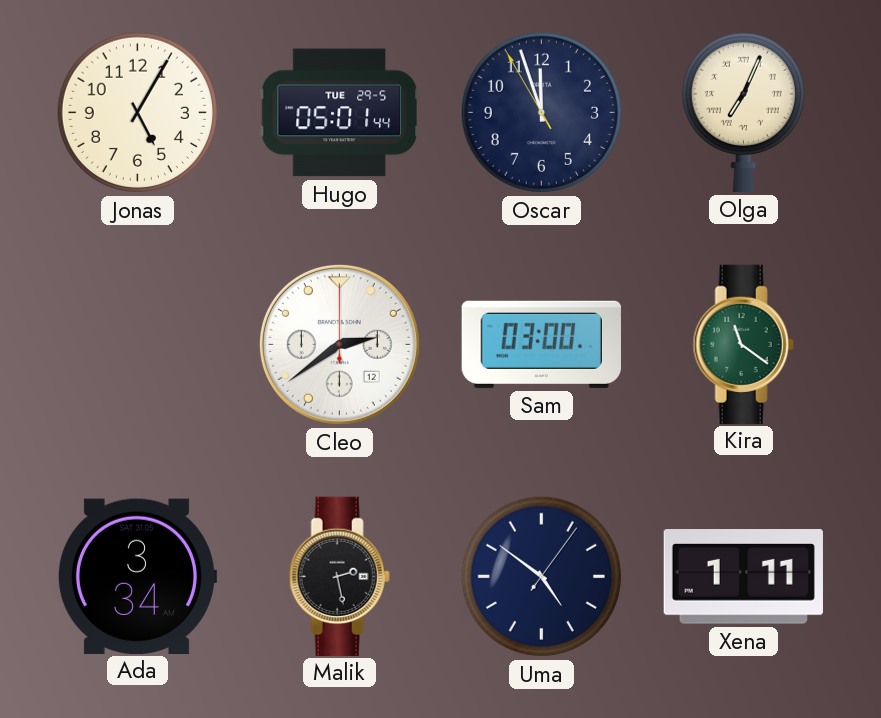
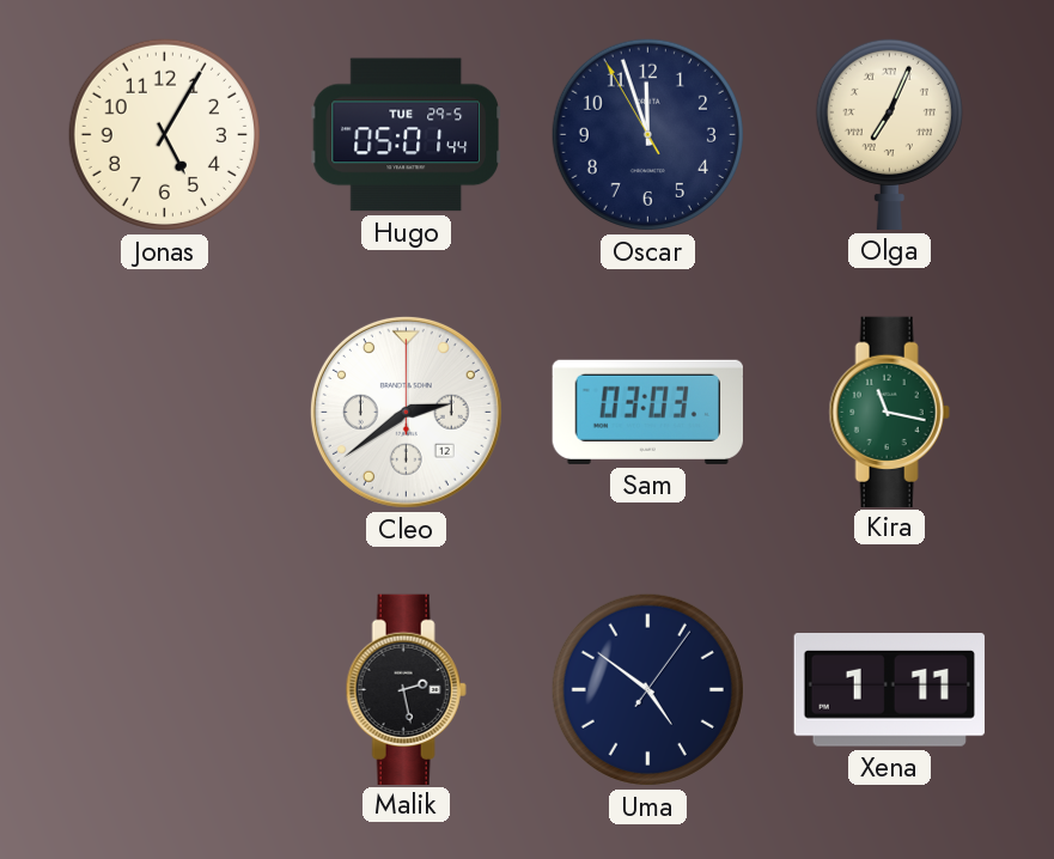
Sam: 03:00 -> 03:03 (647, 412)
Kira: 11:21 -> 11:17 (889, 412)
Ada: 3:34 -> none (137, 576)
